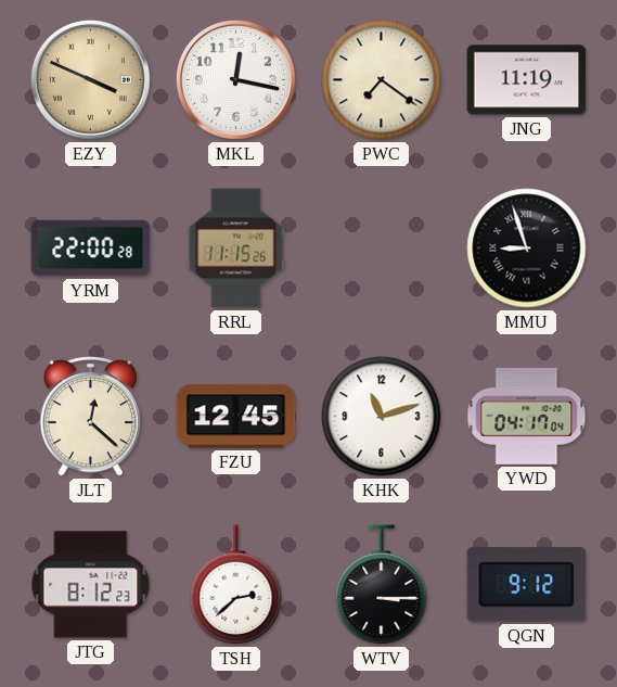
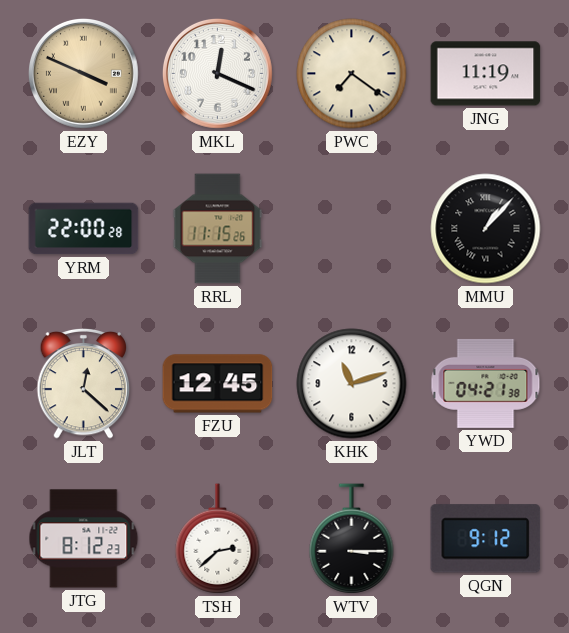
MKL: 12:17 -> 12:19 (217, 73)
MMU: 8:57 -> 1:07 (486, 229)
YWD: 04:17 -> 04:21 (486, 383)
